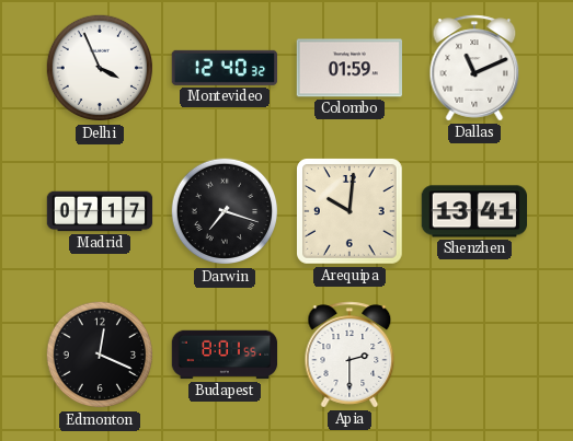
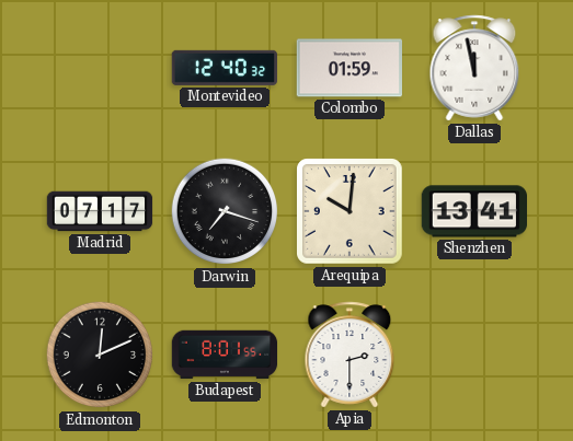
Delhi: 3:56 -> none (100, 68)
Dallas: 11:11 -> 11:58 (474, 68)
Edmonton: 12:19 -> 12:11 (100, 355)
